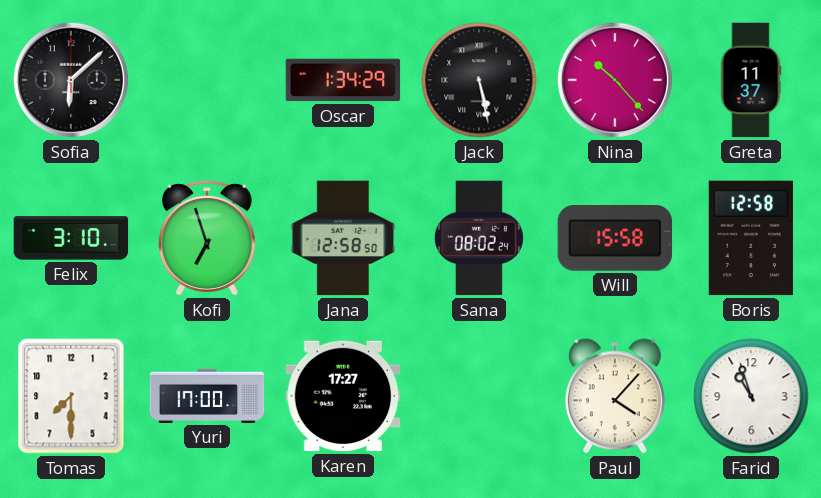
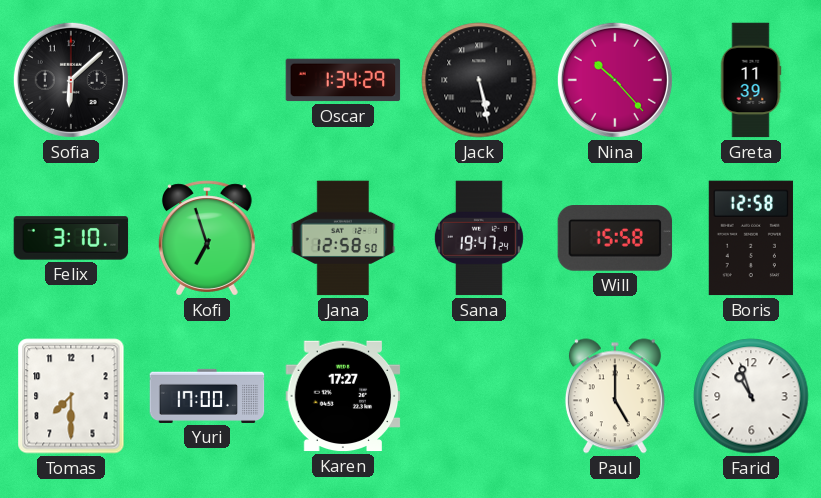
Greta: 11:37 -> 11:39 (751, 80)
Sana: 08:02 -> 19:47 (479, 238)
Paul: 4:07 -> 5:00 (615, 396)
